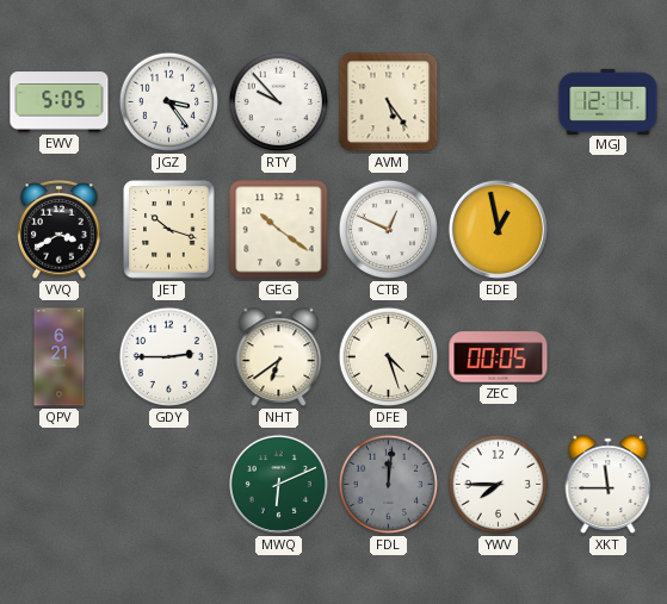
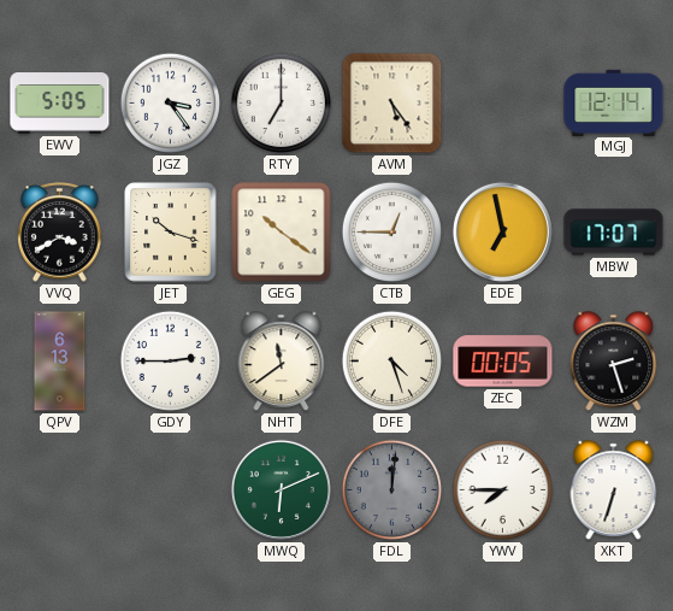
RTY: 9:53 -> 7:00 (282, 104)
CTB: 12:49 -> 12:45 (392, 233)
EDE: 12:58 -> 6:58 (502, 231)
MBW: none -> 17:07 (614, 233)
QPV: 6:21 -> 6:13 (60, 362)
NHT: 6:39 -> 11:39 (282, 362)
WZM: none -> 2:27 (614, 362)
XKT: 11:45 -> 6:33 (614, 490)
